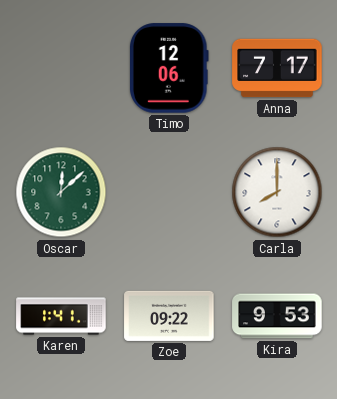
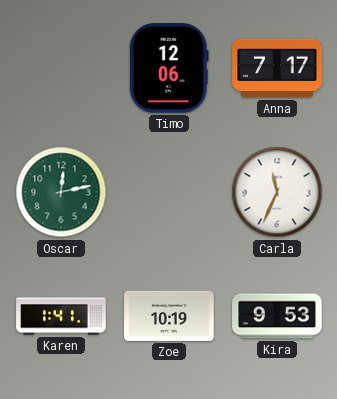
Oscar: 12:08 -> 12:13 (61, 192)
Carla: 8:00 -> 11:34 (277, 192)
Zoe: 09:22 -> 10:19 (169, 316)
